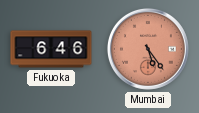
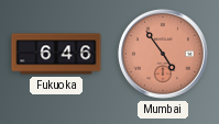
Mumbai: 5:24 -> 4:54 (163, 54)
